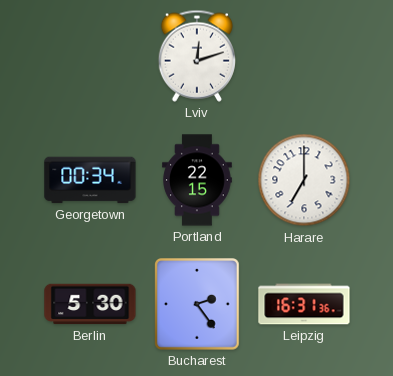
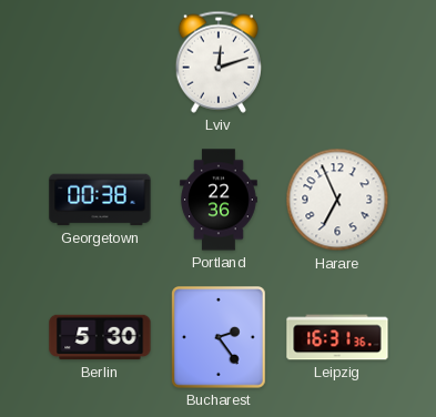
Georgetown: 00:34 -> 00:38 (100, 200)
Portland: 22:15 -> 22:36 (219, 200)
Harare: 7:00 -> 6:56 (337, 200)
